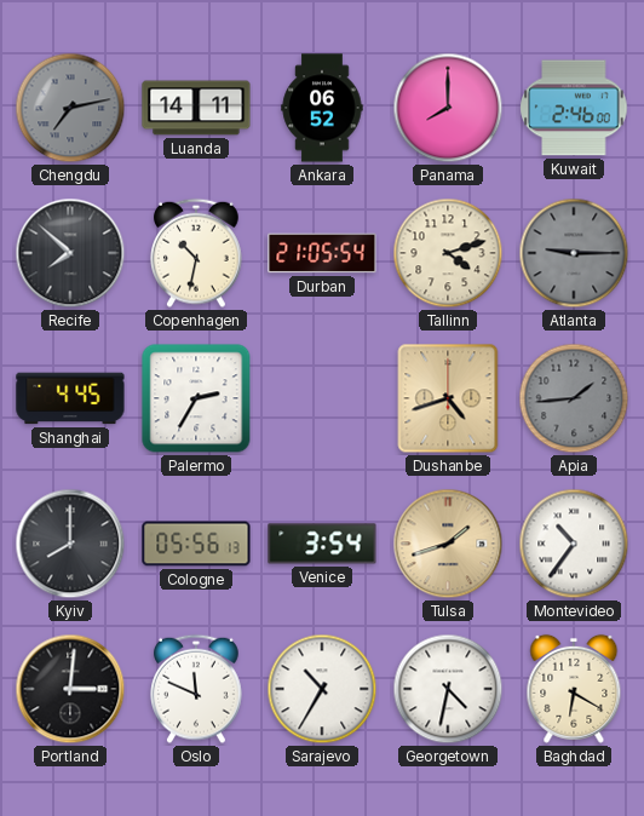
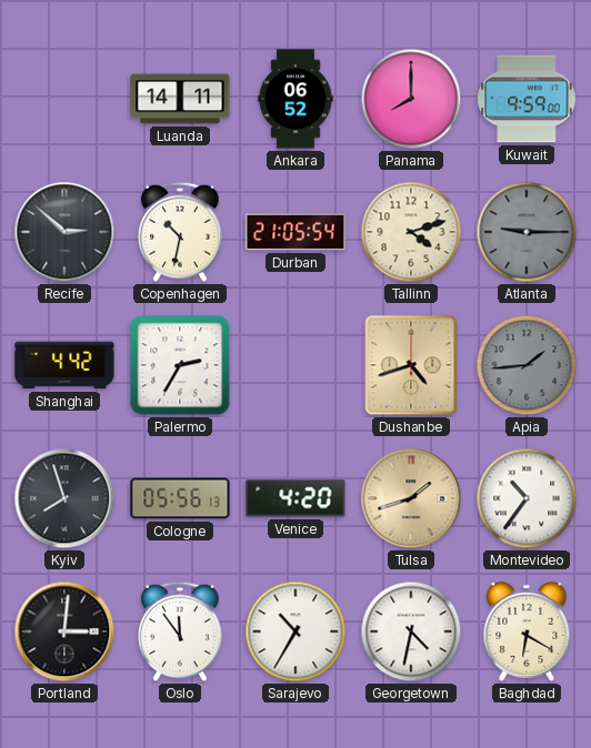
Chengdu: 7:13 -> none (70, 108)
Kuwait: 2:46 -> 9:59 (527, 99)
Recife: 7:52 -> 2:52 (64, 232)
Shanghai: 4:45 -> 4:42 (64, 365)
Kyiv: 8:00 -> 7:57 (64, 498)
Venice: 3:54 -> 4:20 (295, 498)
Oslo: 11:49 -> 11:54 (181, 631)
